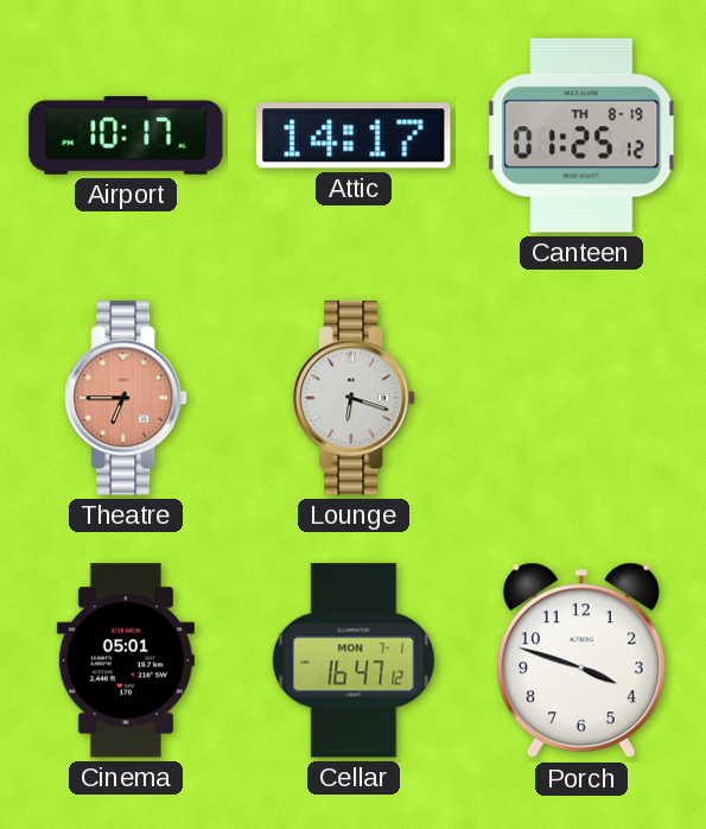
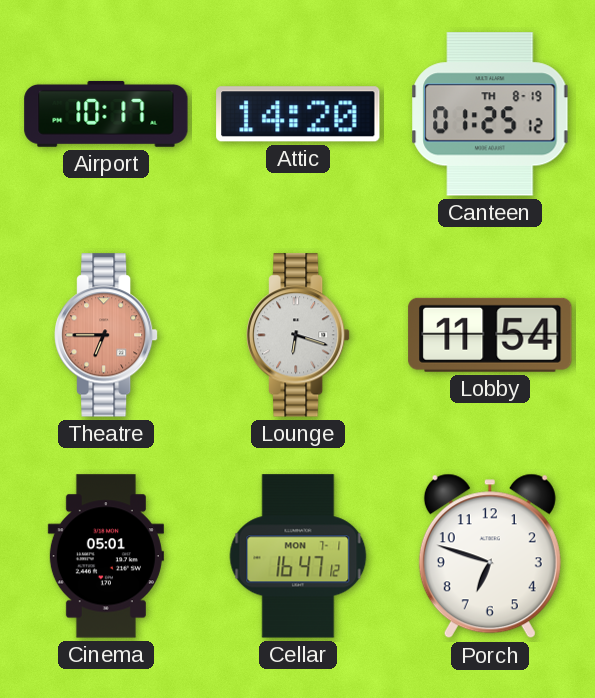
Attic: 14:17 -> 14:20 (298, 114)
Lobby: none -> 11:54 (490, 335)
Porch: 3:48 -> 6:48 (490, 556)
